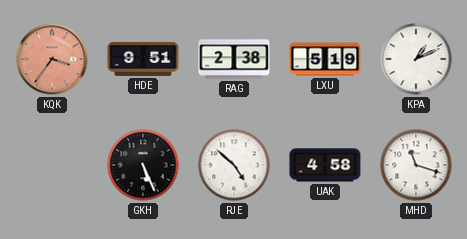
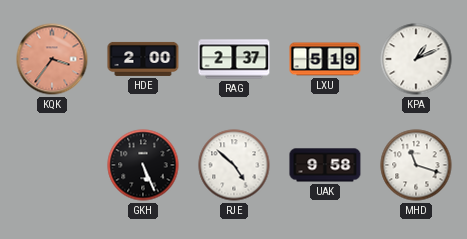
HDE: 9:51 -> 2:00 (143, 59)
RAG: 2:38 -> 2:37 (234, 59)
UAK: 4:58 -> 9:58 (325, 165)
